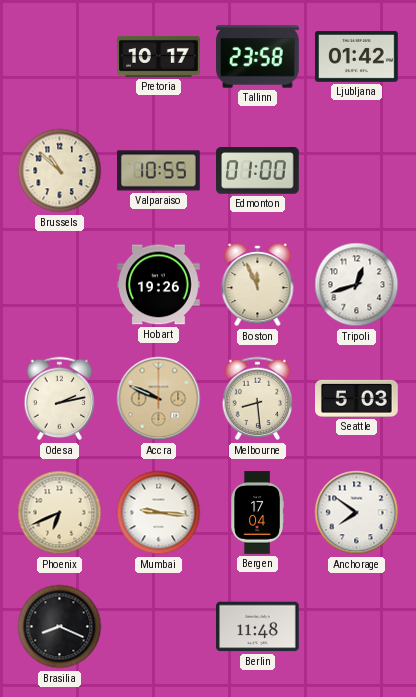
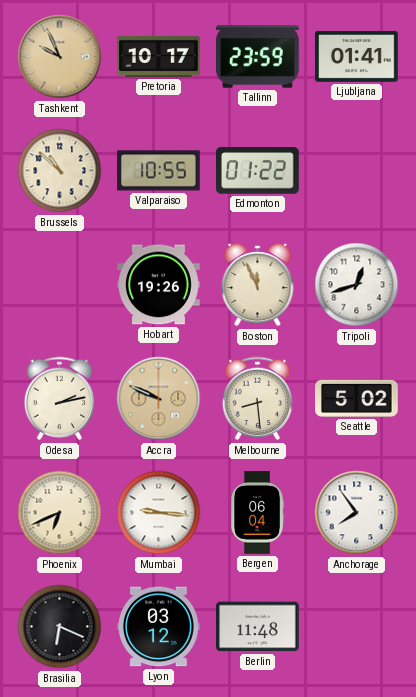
Tashkent: none -> 9:56 (60, 57)
Tallinn: 23:58 -> 23:59 (258, 57)
Ljubljana: 01:42 -> 01:41 (357, 56)
Edmonton: 01:00 -> 01:22 (258, 171)
Seattle: 5:03 -> 5:02 (357, 398)
Bergen: 17:04 -> 06:04 (257, 513)
Anchorage: 7:51 -> 7:54 (357, 513)
Brasilia: 8:19 -> 6:19 (60, 627)
Lyon: none -> 03:12 (159, 627)
